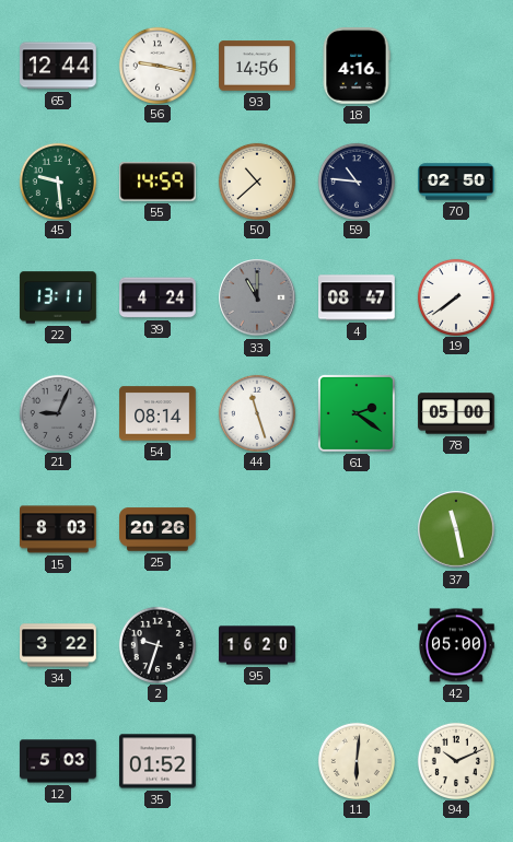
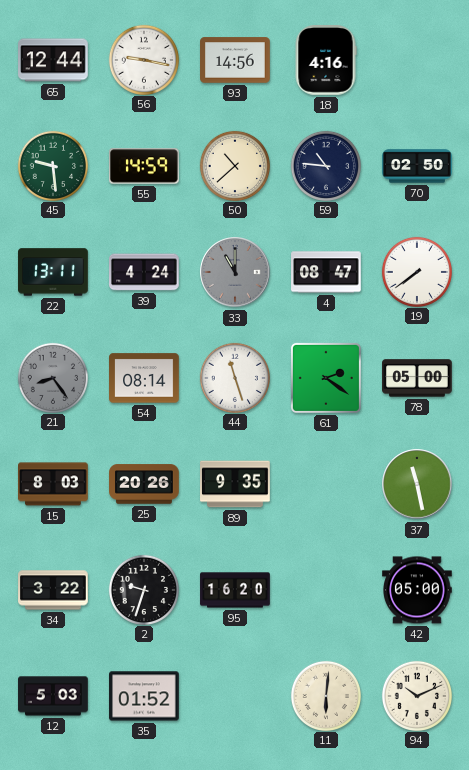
21: 9:04 -> 8:24 (52, 377)
89: none -> 9:35 (235, 484)
